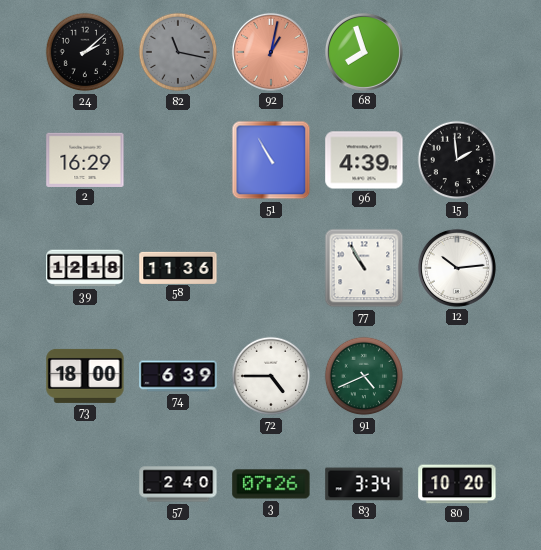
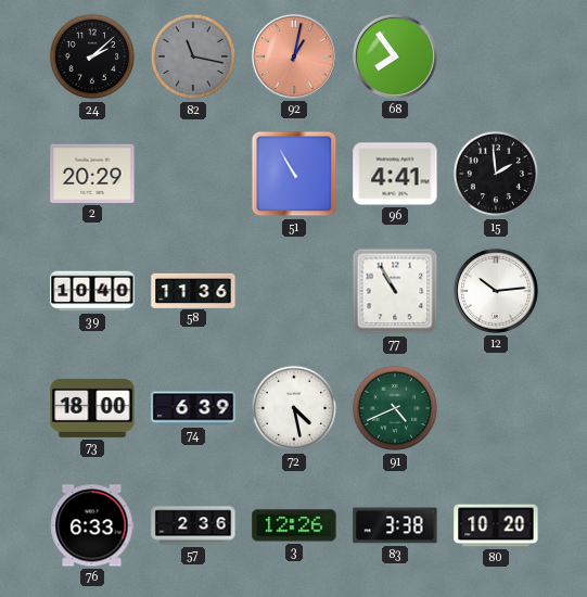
68: 7:57 -> 7:54 (395, 56)
2: 16:29 -> 20:29 (92, 174)
96: 4:39 -> 4:41 (395, 174)
39: 12:18 -> 10:40 (92, 291)
72: 4:45 -> 4:28 (294, 408)
76: none -> 6:33 (92, 525)
57: 2:40 -> 2:36 (193, 525)
3: 07:26 -> 12:26 (294, 525)
83: 3:34 -> 3:38 (395, 525)
